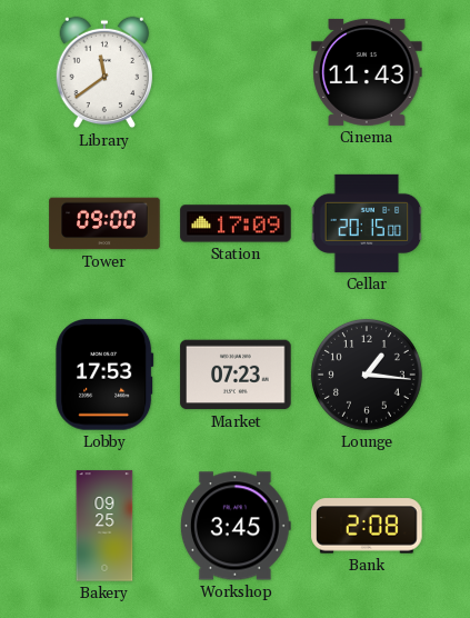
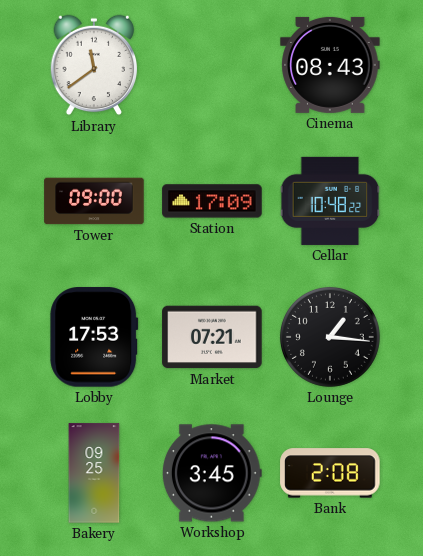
Cinema: 11:43 -> 08:43 (330, 65)
Cellar: 20:15 -> 10:48 (330, 201)
Market: 07:23 -> 07:21 (212, 337)
